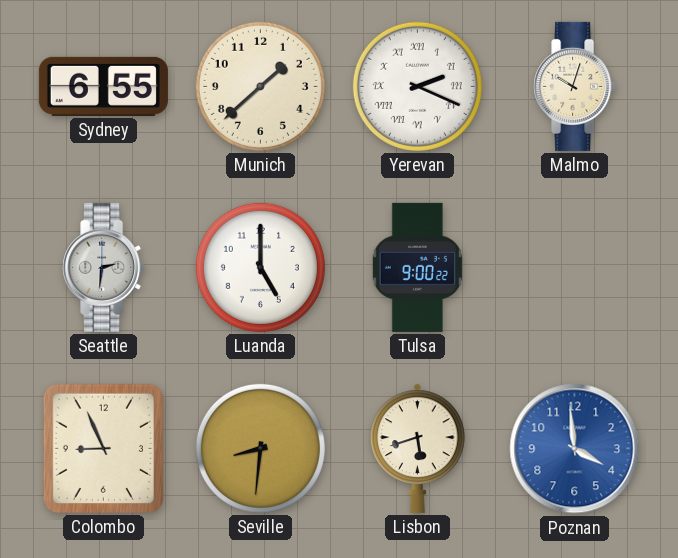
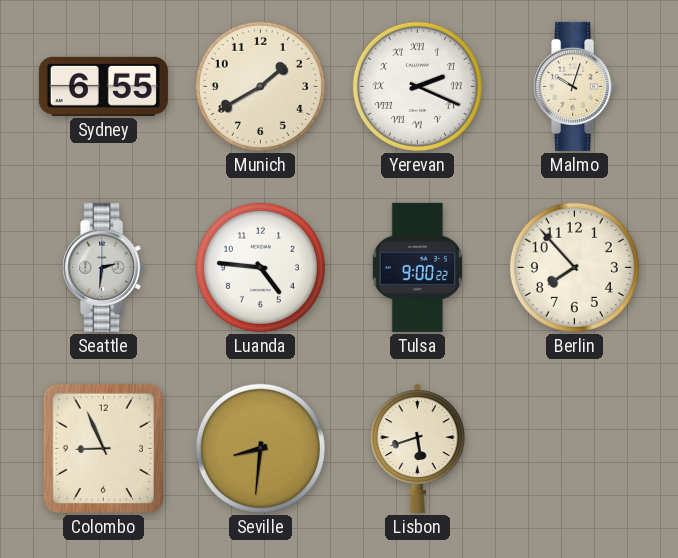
Munich: 1:38 -> 1:40 (260, 86)
Luanda: 5:00 -> 4:46 (260, 267)
Berlin: none -> 7:53 (574, 267)
Poznan: 3:59 -> none (575, 449)
